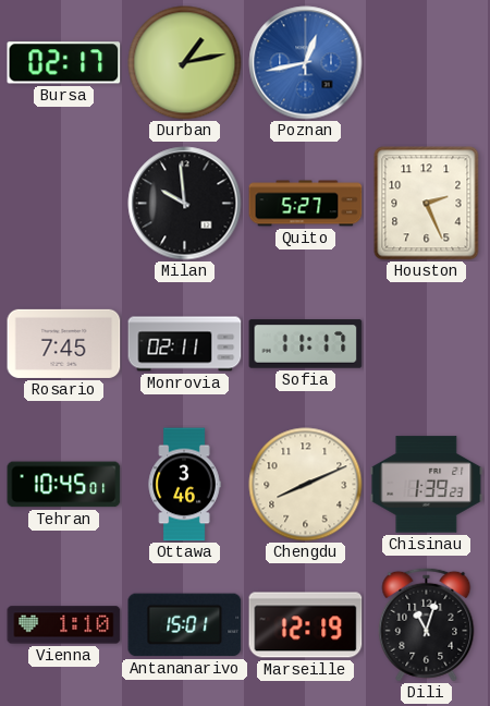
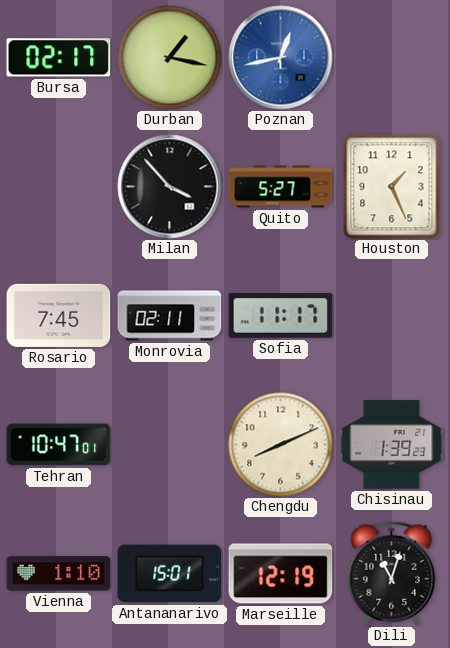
Durban: 1:13 -> 1:17 (170, 58)
Milan: 9:59 -> 3:53 (170, 187)
Houston: 2:26 -> 1:26 (392, 187)
Tehran: 10:45 -> 10:47 (59, 445)
Ottawa: 3:46 -> none (184, 485)
